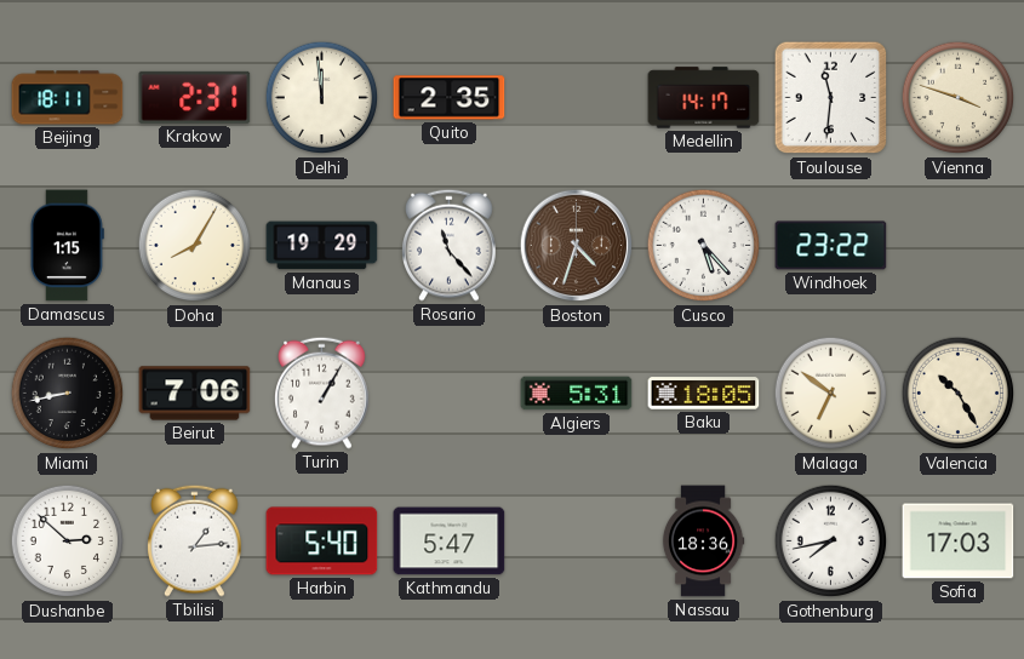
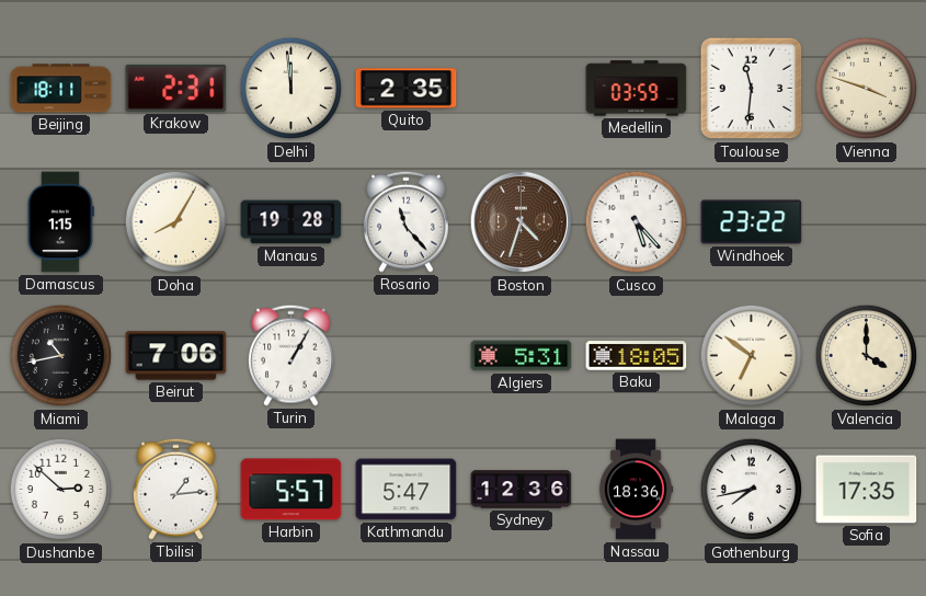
Medellin: 14:17 -> 03:59 (637, 89)
Manaus: 19:29 -> 19:28 (291, 222)
Miami: 8:43 -> 10:43 (61, 356)
Valencia: 10:25 -> 4:00 (867, 356)
Harbin: 5:40 -> 5:57 (291, 490)
Sydney: none -> 12:36 (522, 490)
Sofia: 17:03 -> 17:35 (867, 490)
